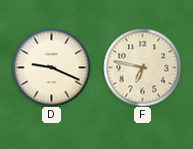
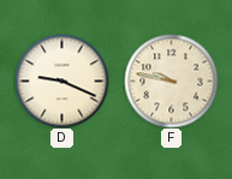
F: 6:47 -> 9:47 (171, 80)
